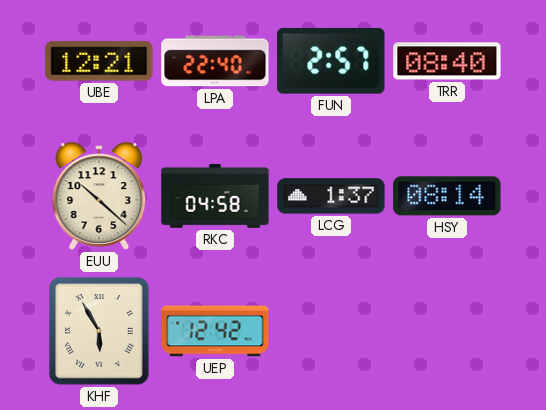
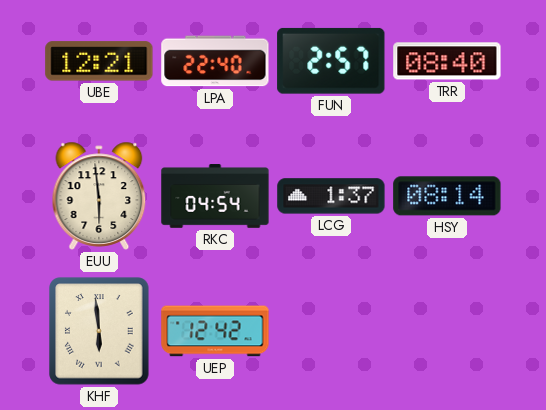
EUU: 10:22 -> 5:59 (99, 196)
RKC: 04:58 -> 04:54 (215, 196)
KHF: 5:55 -> 5:59 (99, 331)
